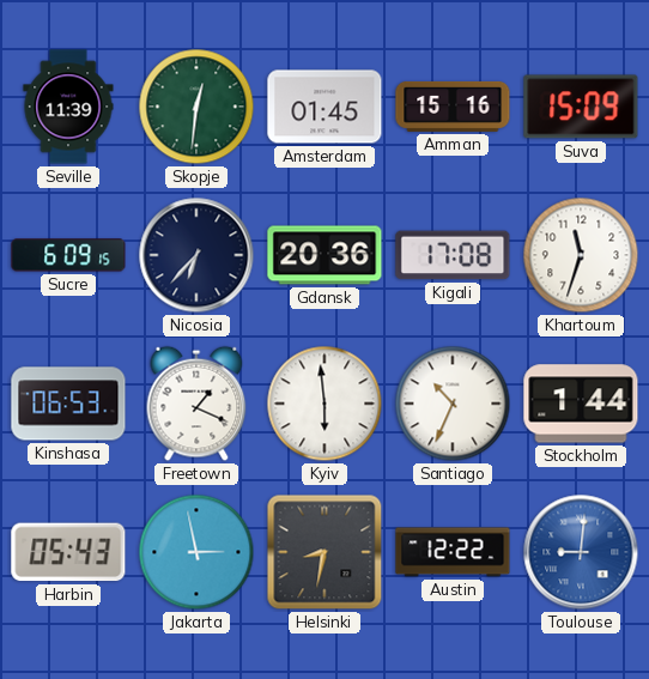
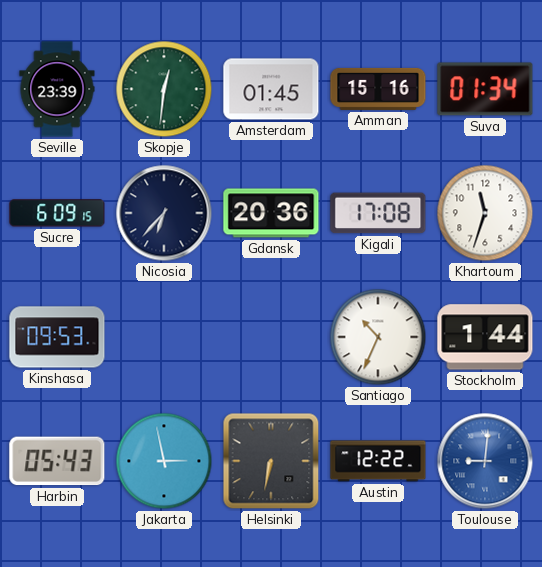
Seville: 11:39 -> 23:39 (57, 89)
Suva: 15:09 -> 01:34 (485, 89)
Kinshasa: 06:53 -> 09:53 (57, 337)
Freetown: 1:19 -> none (196, 404)
Kyiv: 5:59 -> none (324, 404)
Helsinki: 8:32 -> 6:32 (271, 461)
